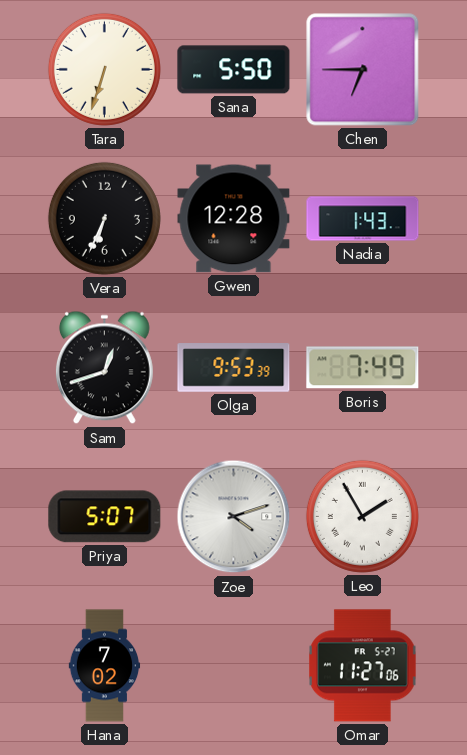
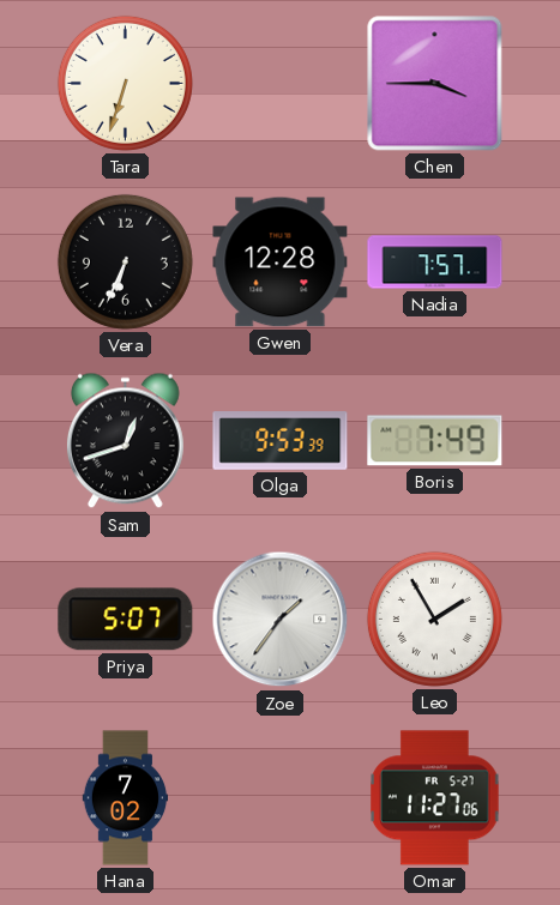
Sana: 5:50 -> none (234, 70)
Chen: 6:45 -> 3:45 (435, 84)
Nadia: 1:43 -> 7:57 (435, 263)
Zoe: 4:12 -> 1:36 (281, 620)
